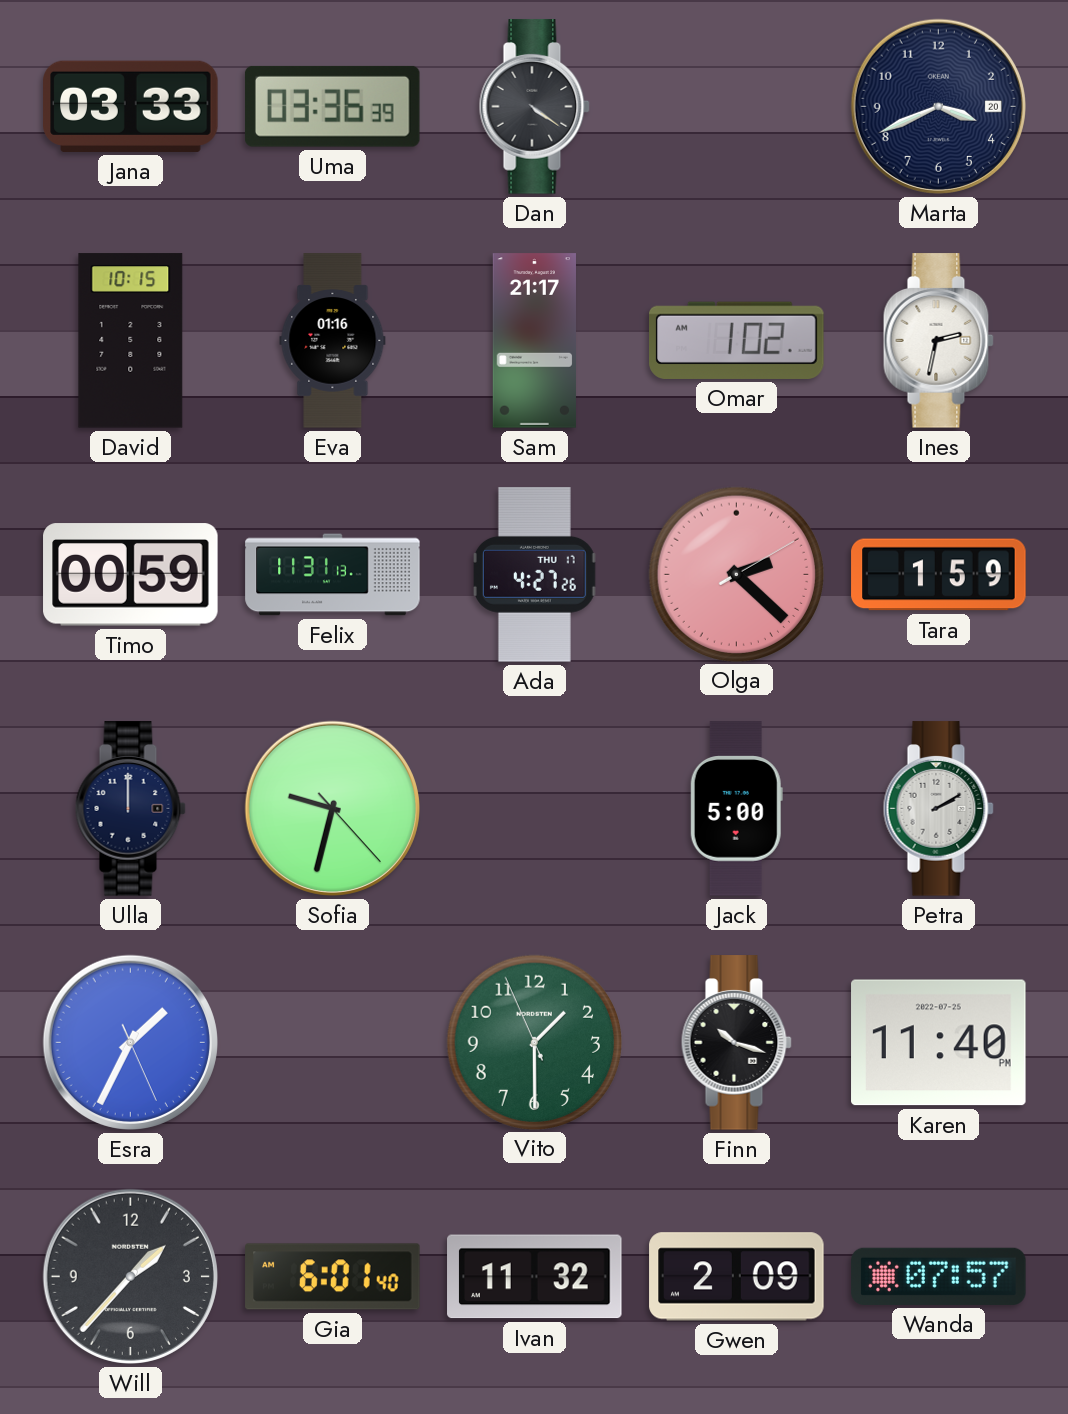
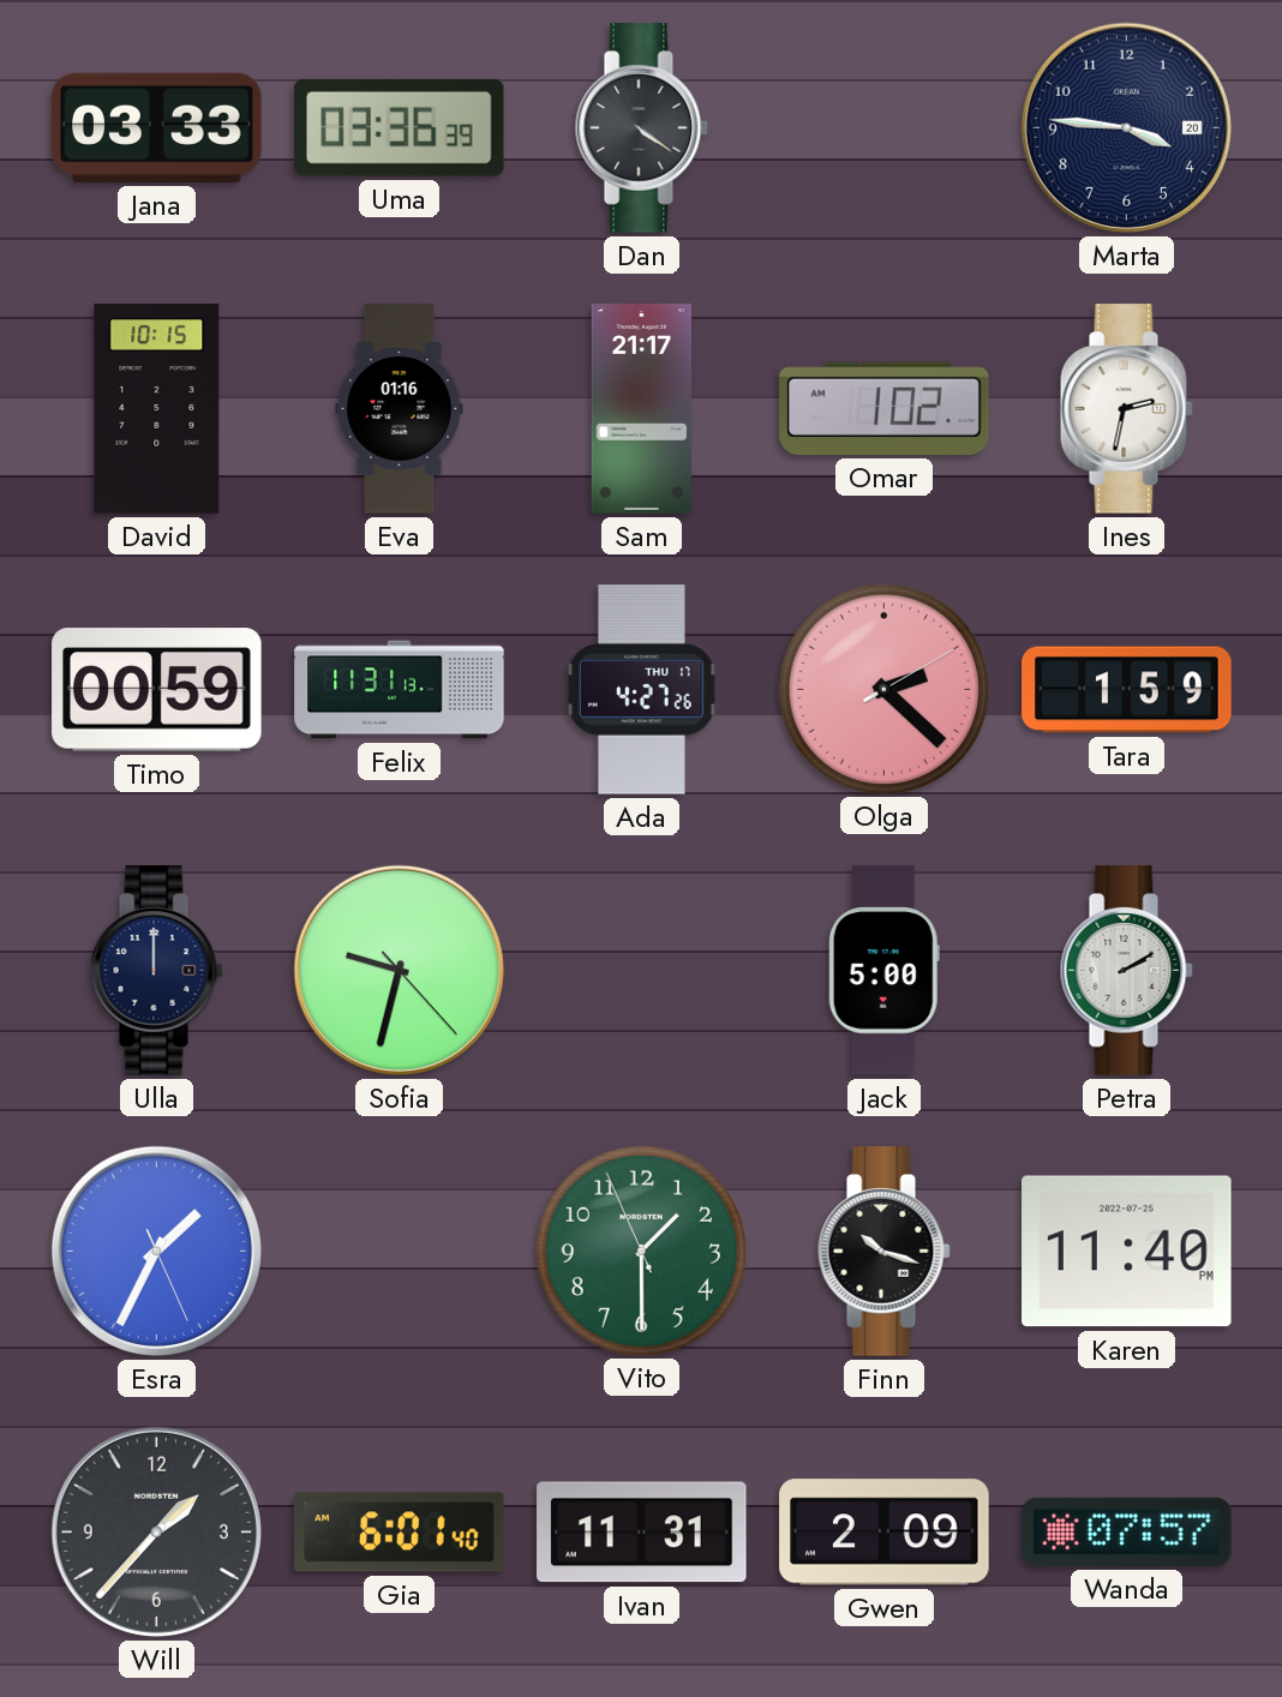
Marta: 3:41 -> 3:46 (1126, 127)
Ivan: 11:32 -> 11:31 (642, 1533)
